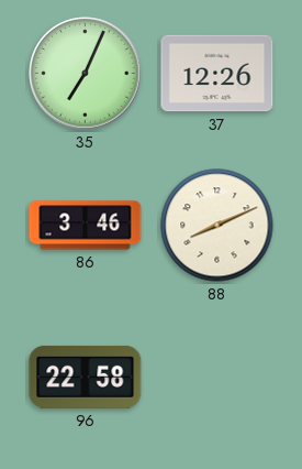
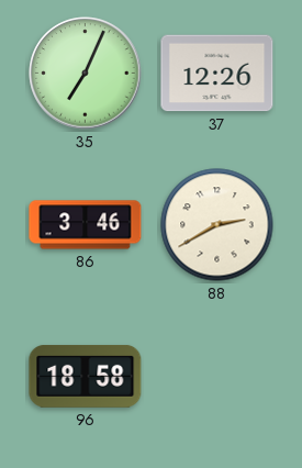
88: 8:11 -> 2:40 (217, 225)
96: 22:58 -> 18:58 (86, 376)
